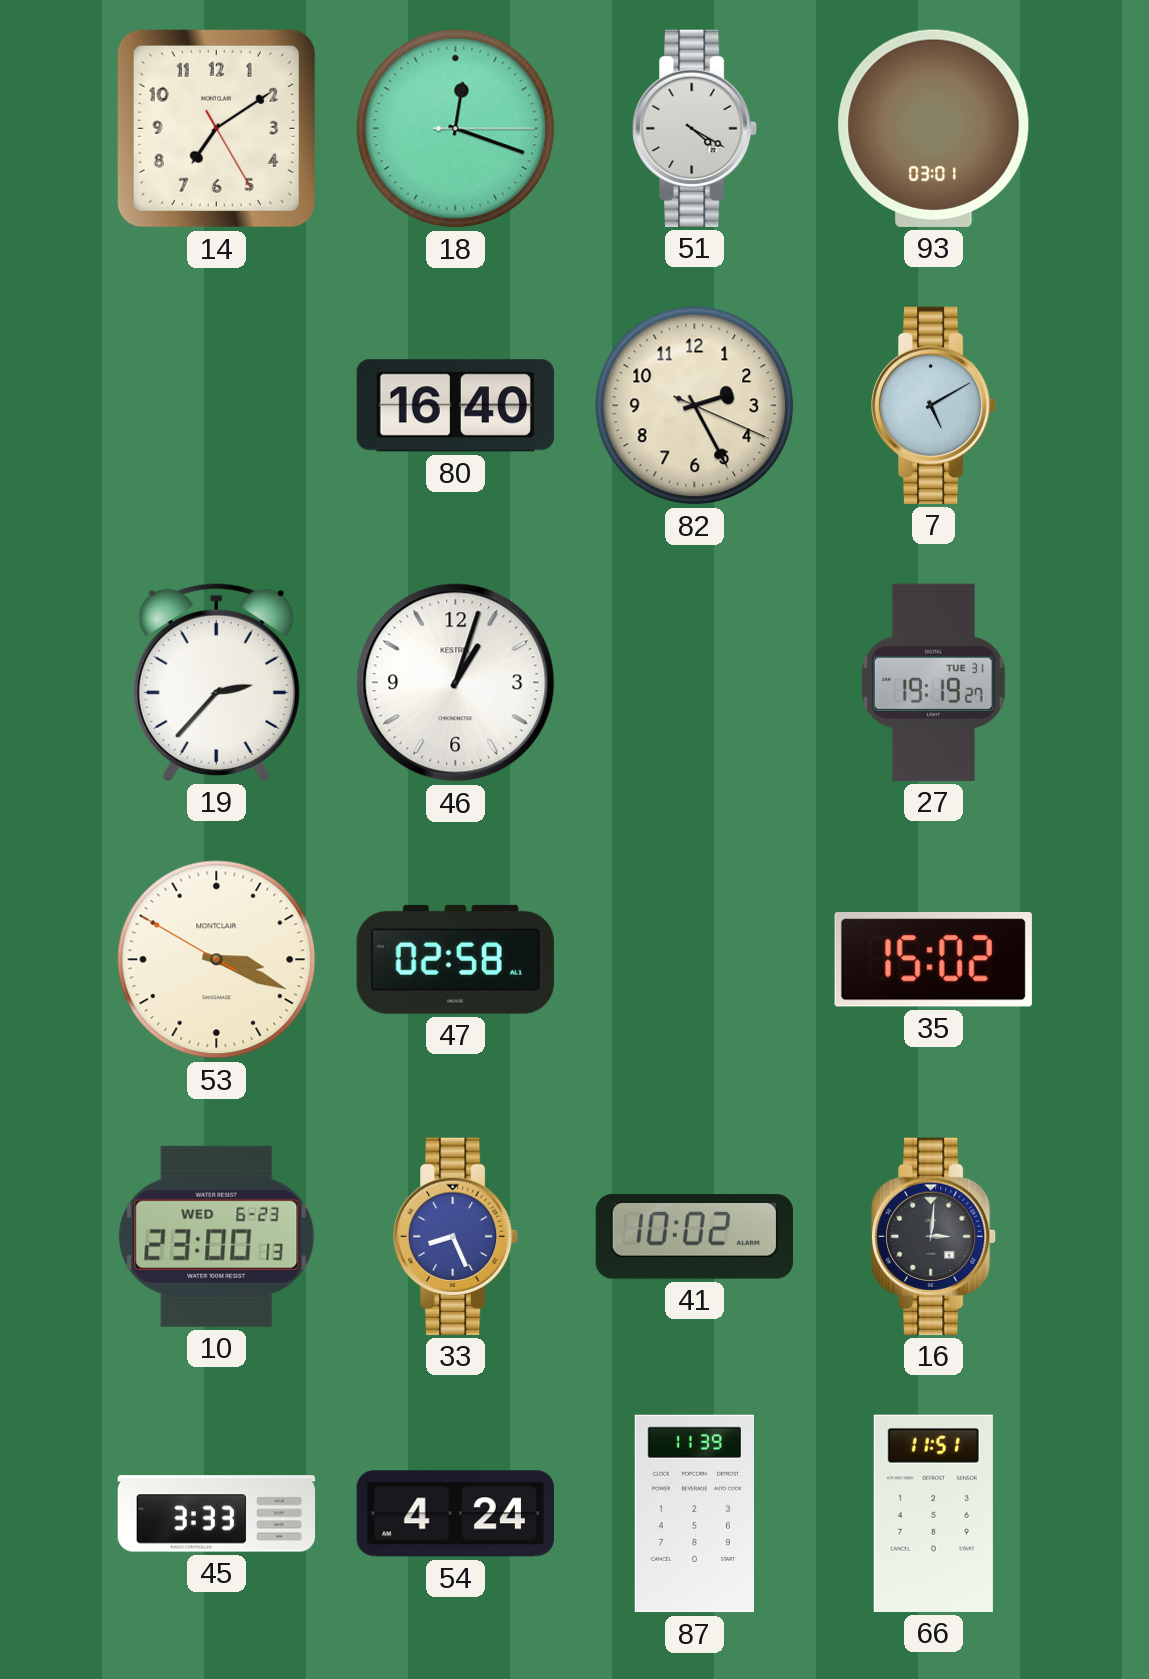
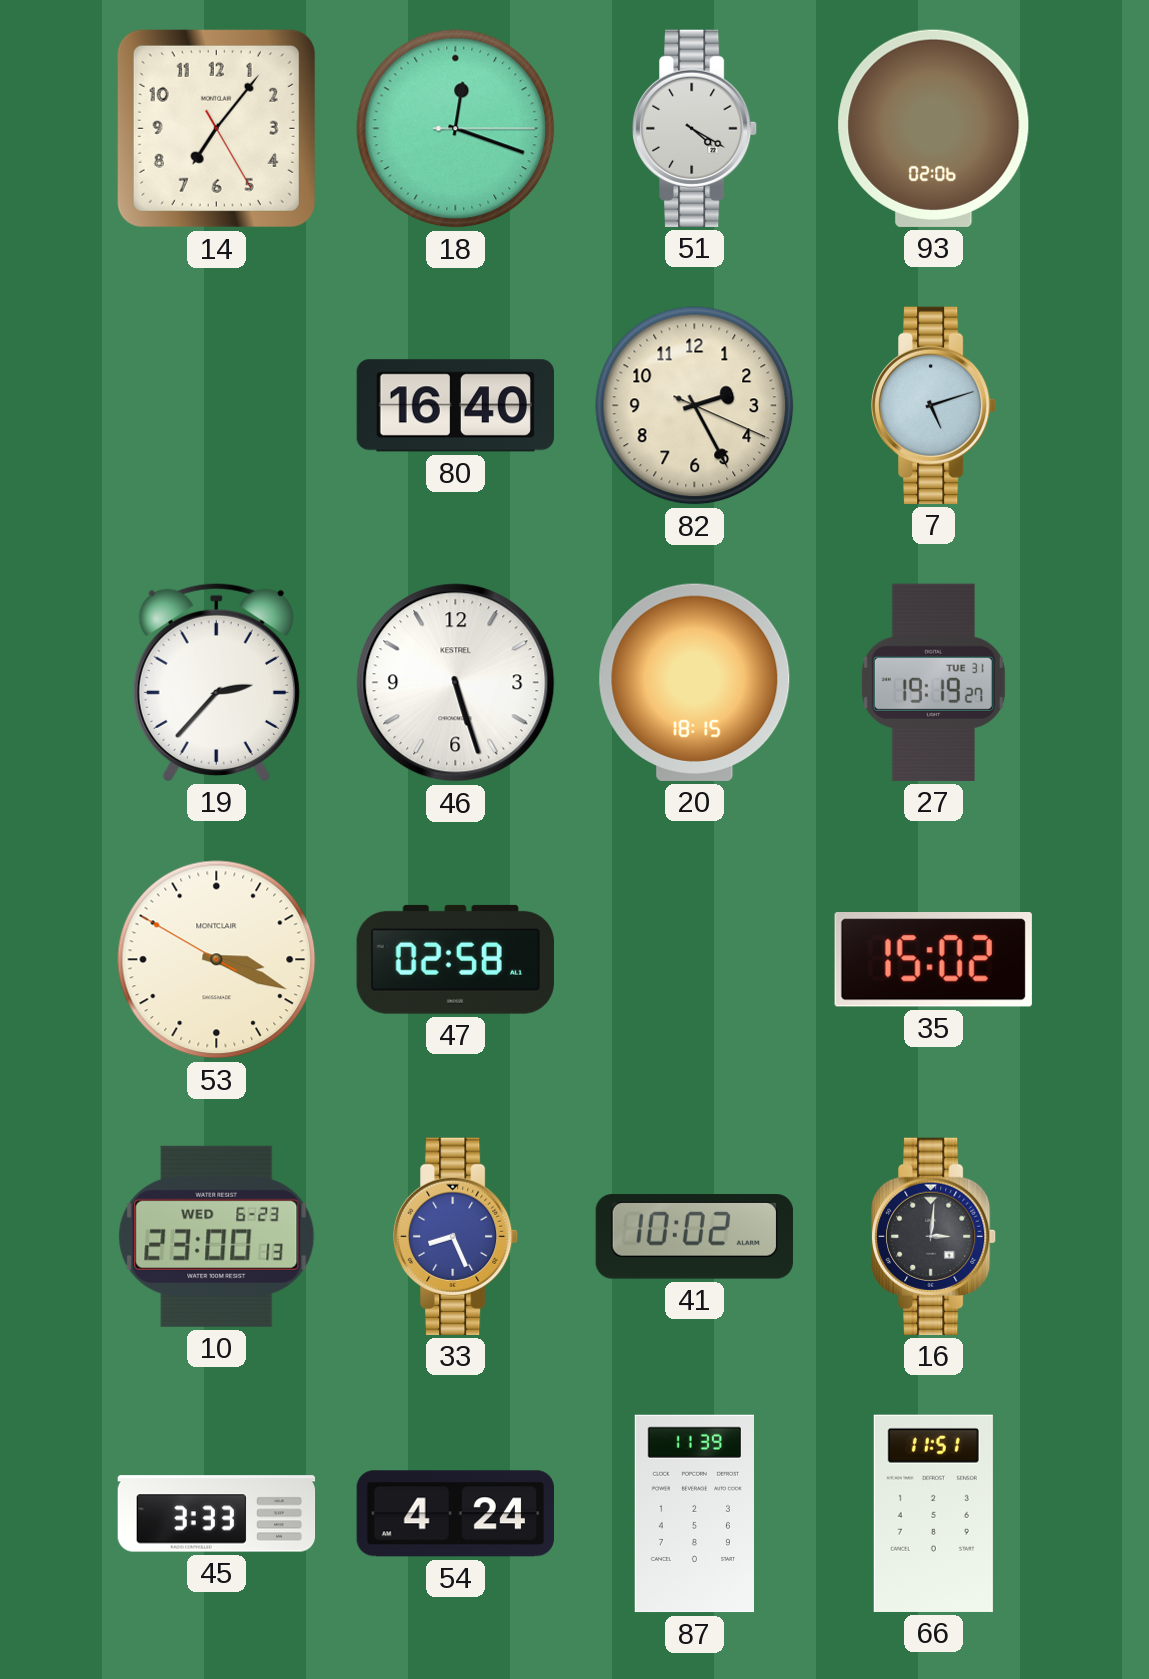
14: 7:09 -> 7:06 (216, 128)
93: 03:01 -> 02:06 (934, 128)
7: 5:10 -> 5:12 (935, 405)
46: 1:03 -> 5:27 (456, 683)
20: none -> 18:15 (695, 682)
